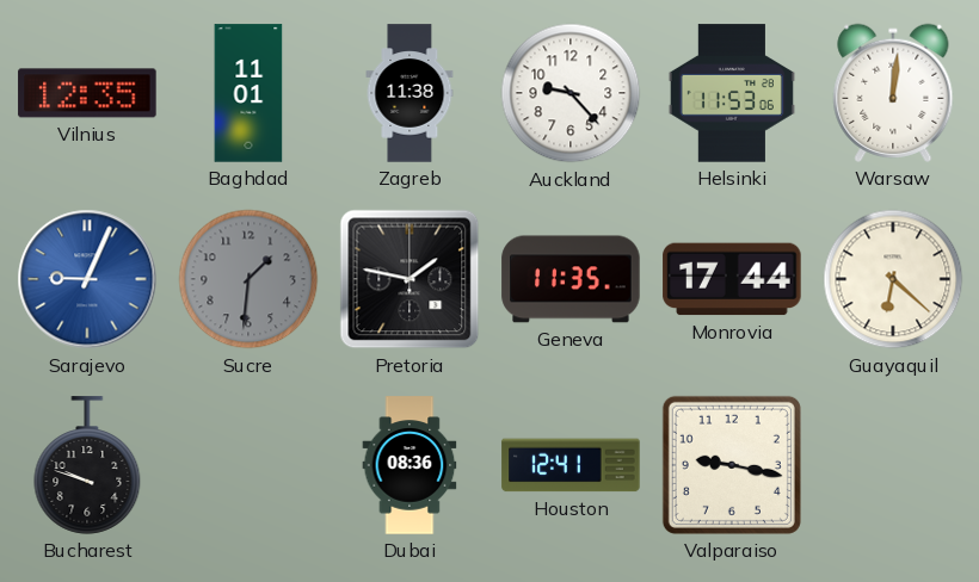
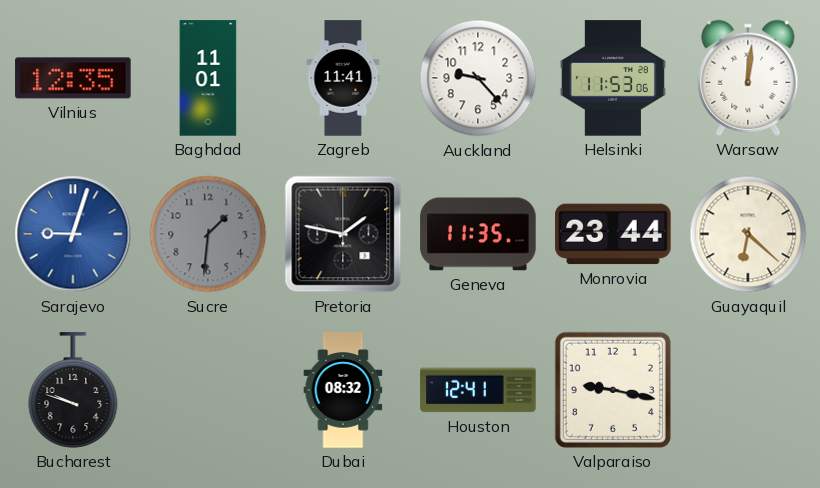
Zagreb: 11:38 -> 11:41 (343, 78)
Sarajevo: 9:04 -> 9:03 (73, 234)
Monrovia: 17:44 -> 23:44 (613, 234)
Dubai: 08:36 -> 08:32 (343, 390)
